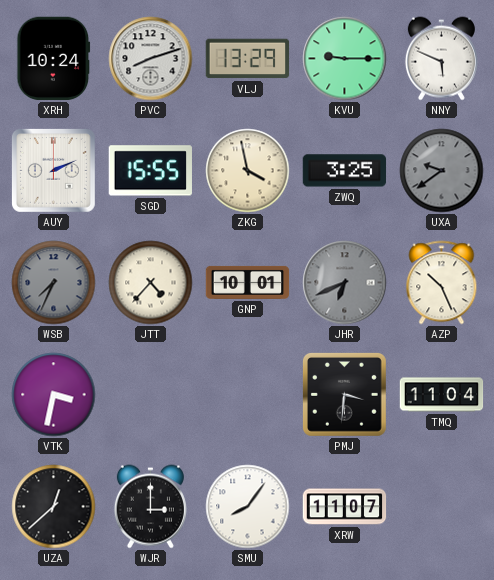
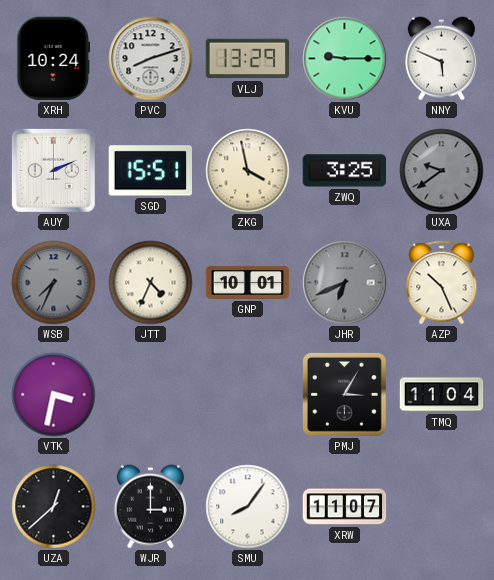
SGD: 15:55 -> 15:51 (150, 171)
JTT: 4:37 -> 4:34 (151, 283)
PMJ: 3:31 -> 3:05 (344, 394)
